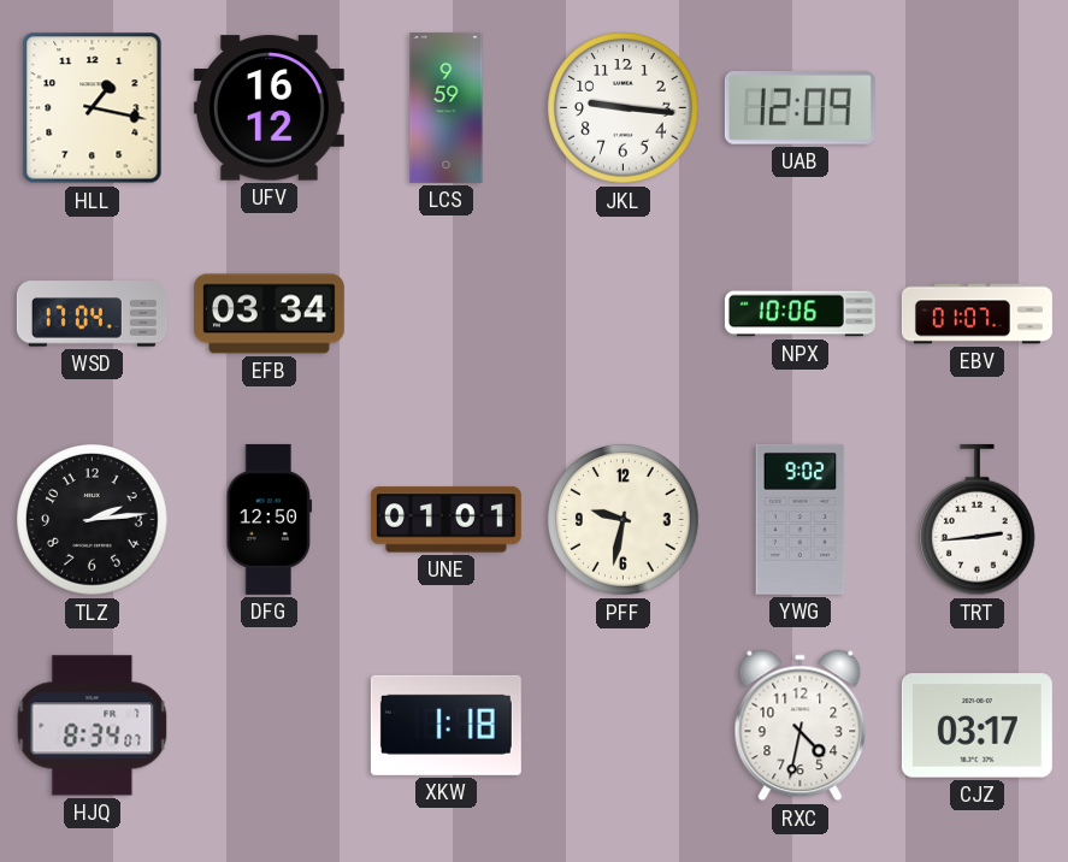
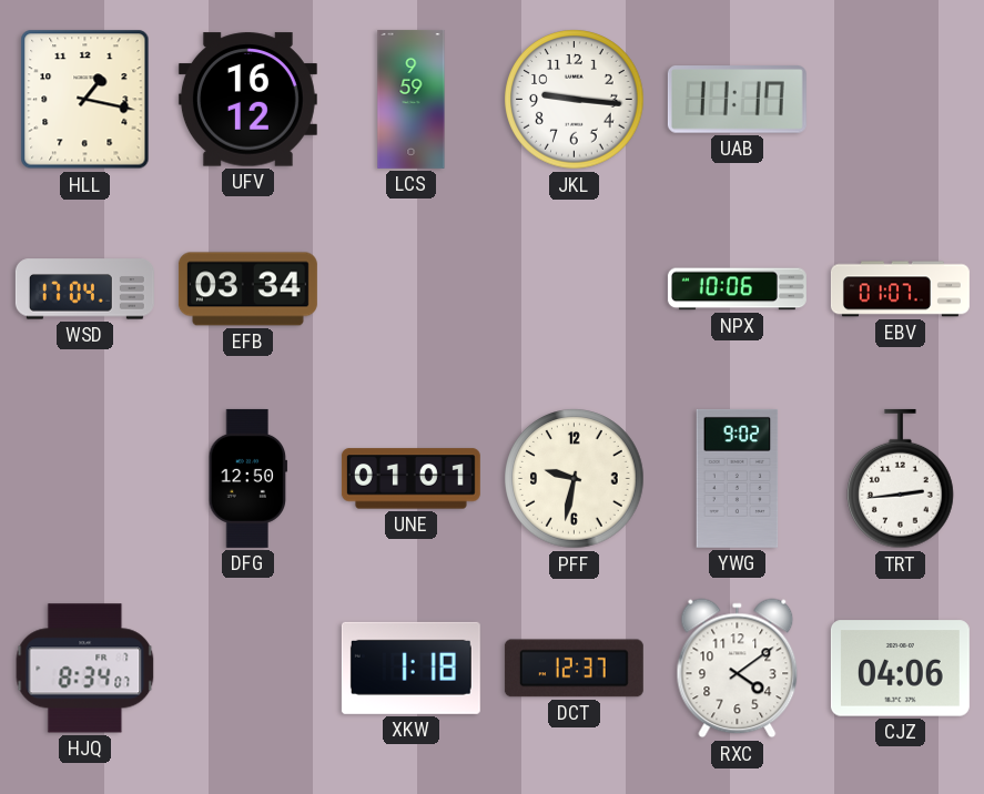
UAB: 12:09 -> 11:17 (737, 100)
TLZ: 2:14 -> none (93, 520)
DCT: none -> 12:37 (574, 669)
RXC: 4:32 -> 4:09 (738, 669)
CJZ: 03:17 -> 04:06 (900, 669)
